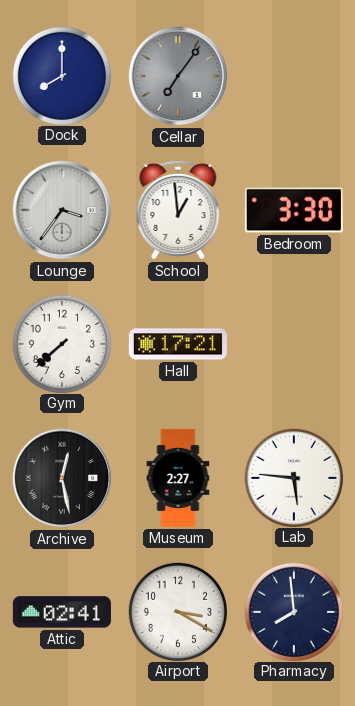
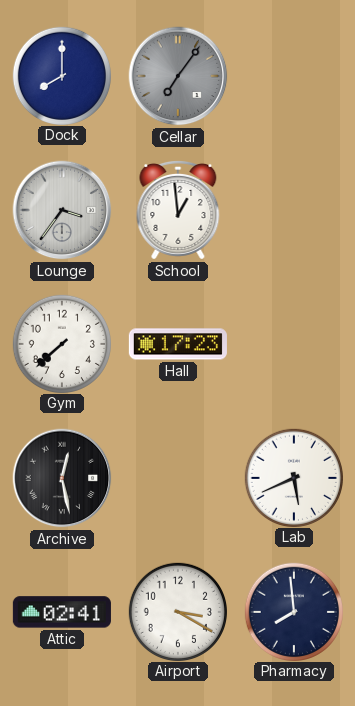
Bedroom: 3:30 -> none (294, 210)
Hall: 17:21 -> 17:23 (178, 344)
Museum: 2:27 -> none (178, 478)
Lab: 5:46 -> 5:41 (293, 477)
